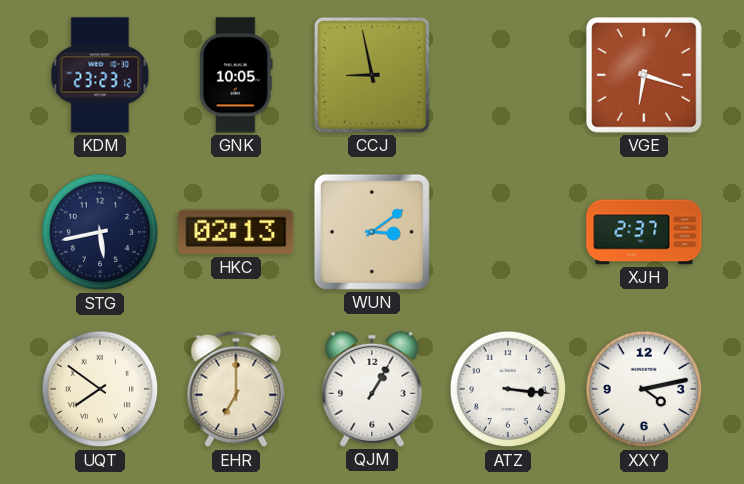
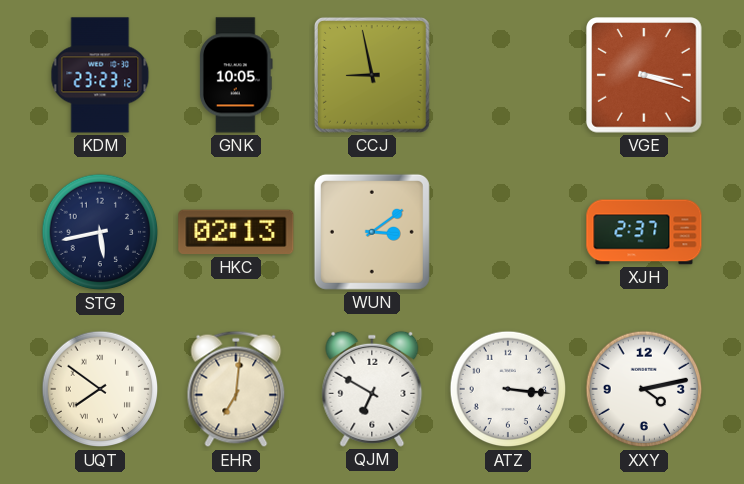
VGE: 6:18 -> 3:18 (644, 75)
EHR: 7:00 -> 7:01 (236, 389)
QJM: 1:05 -> 6:50 (372, 389)
